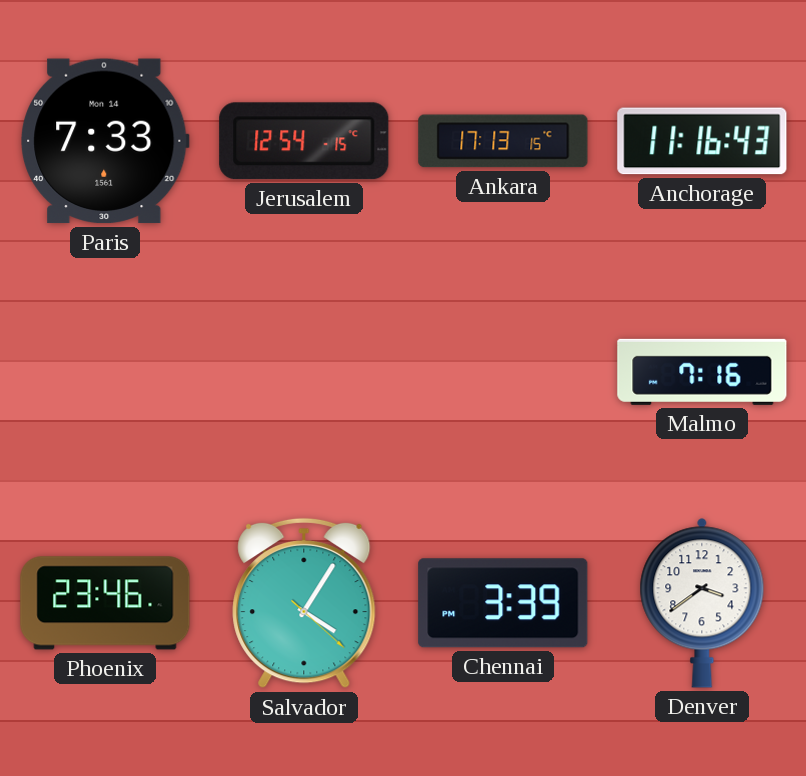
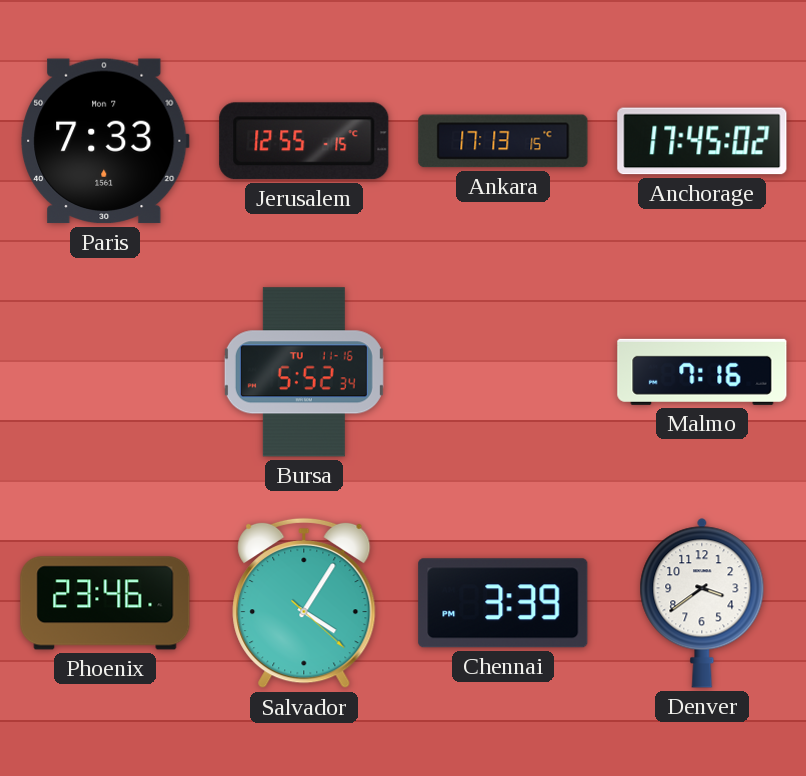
Paris date: Mon 14 -> Mon 7 (105, 141)
Jerusalem: 12:54 -> 12:55 (304, 141)
Anchorage: 11:16 -> 17:45 (702, 141)
Bursa: none -> 5:52 (304, 372)
